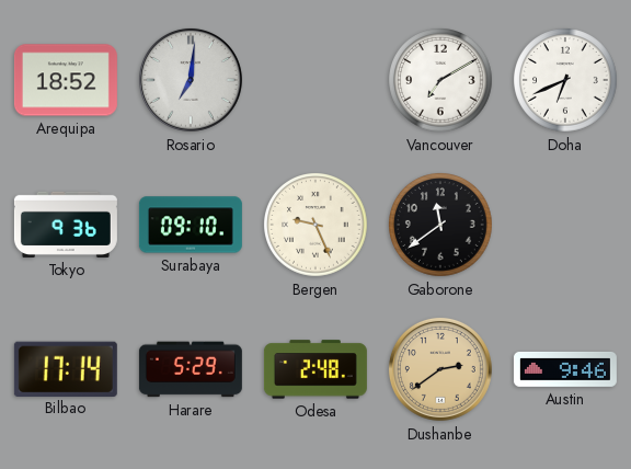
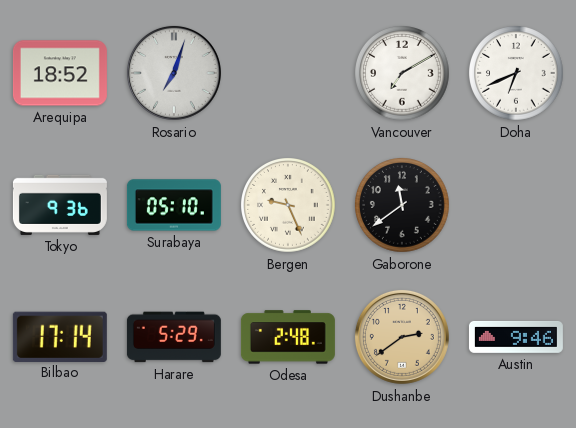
Rosario: 7:01 -> 7:03 (174, 73)
Surabaya: 09:10 -> 05:10 (174, 205)
